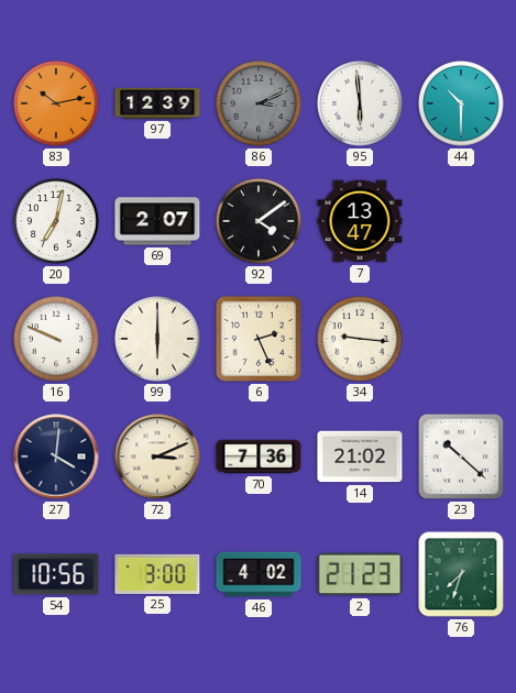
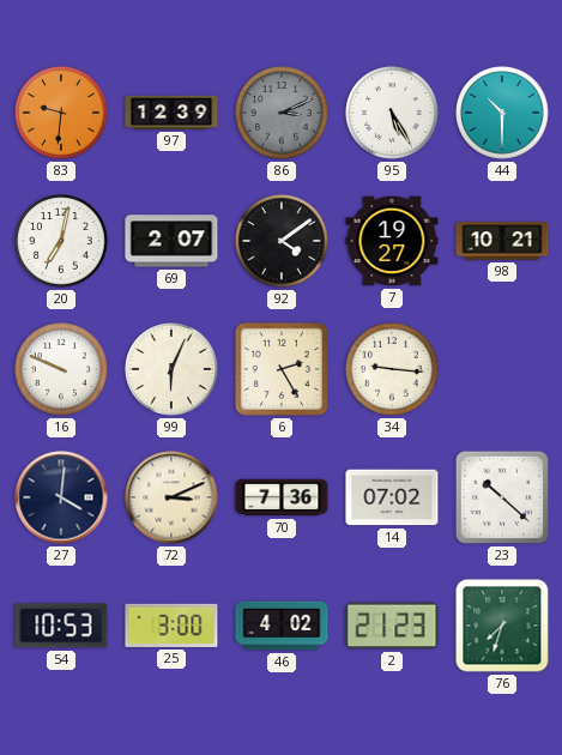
83: 10:13 -> 9:31 (61, 113)
95: 5:59 -> 5:25 (392, 113)
7: 13:47 -> 19:27 (392, 241)
98: none -> 10:21 (502, 241)
99: 6:00 -> 6:04 (171, 369)
6: 2:26 -> 2:25 (282, 369)
14: 21:02 -> 07:02 (392, 497)
54: 10:56 -> 10:53 (61, 626)
